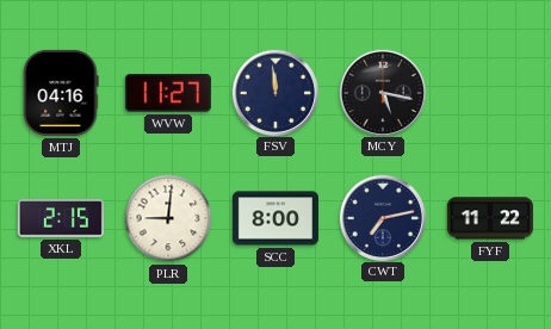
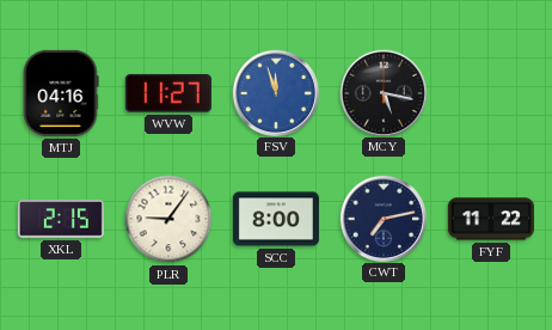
FSV: 11:59 -> 11:57 (275, 92)
FSV dial: navy -> blue (275, 92)
PLR: 9:01 -> 9:06 (168, 219)
